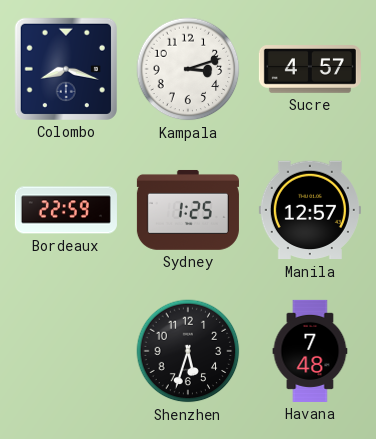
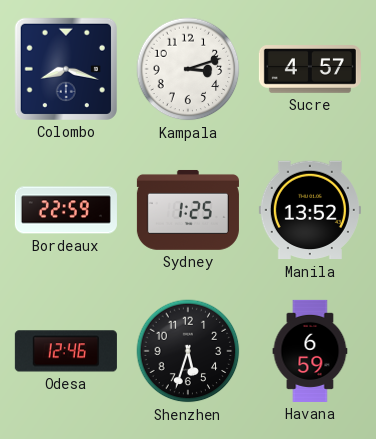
Manila: 12:57 -> 13:52 (310, 210)
Odesa: none -> 12:46 (66, 351)
Havana: 7:48 -> 6:59 (310, 351)
